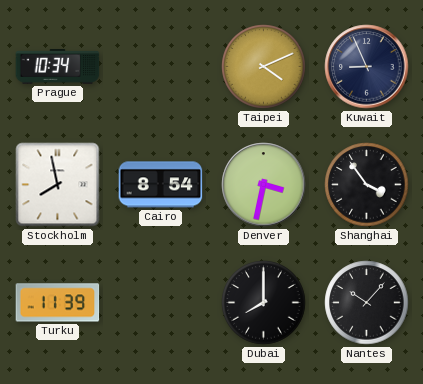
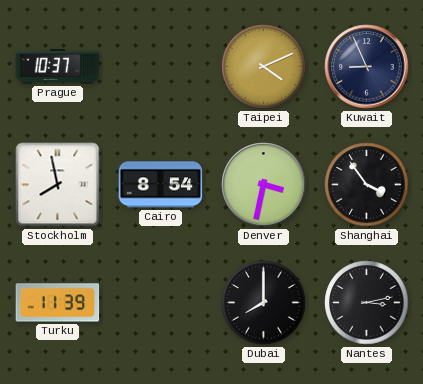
Prague: 10:34 -> 10:37 (58, 67)
Nantes: 10:07 -> 3:13 (367, 303)
